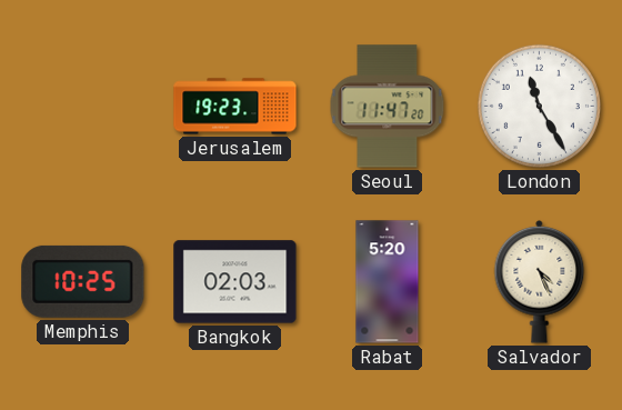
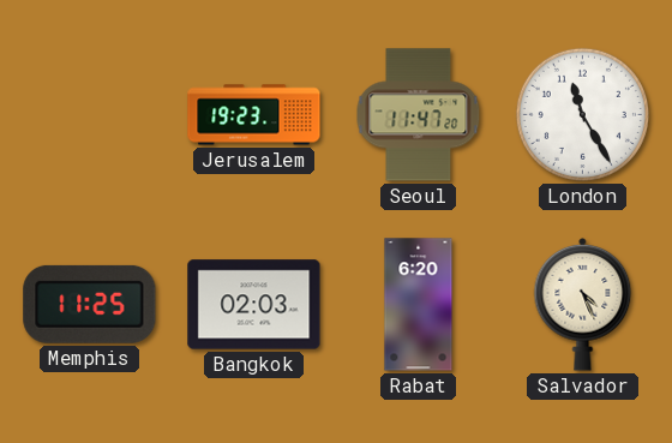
Memphis: 10:25 -> 11:25 (90, 304)
Rabat: 5:20 -> 6:20 (419, 305)
